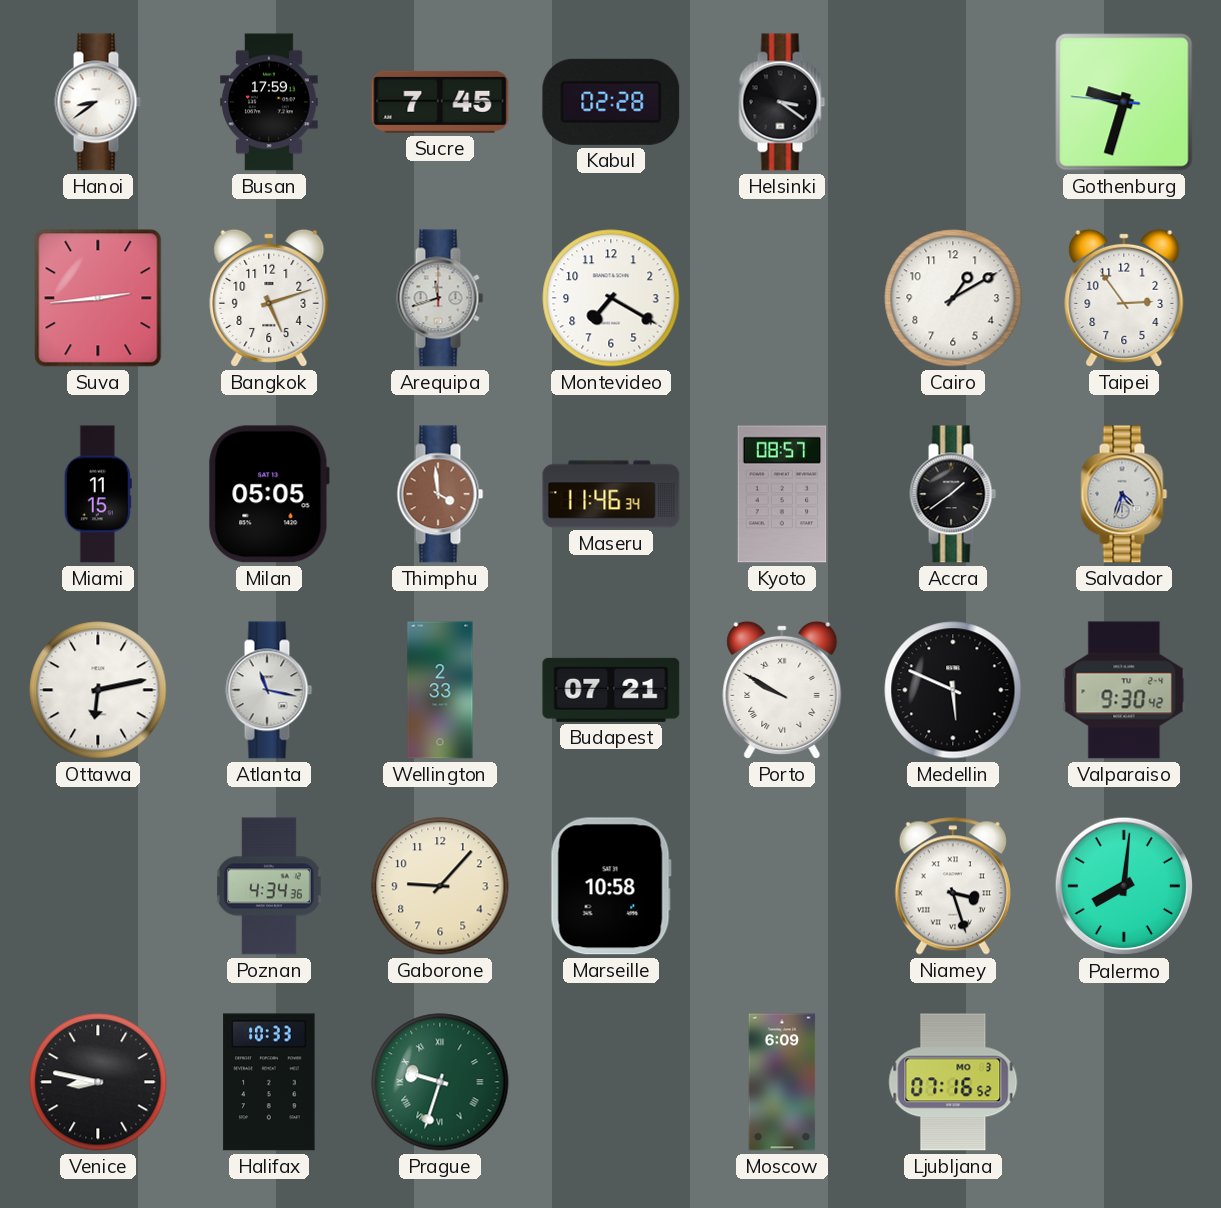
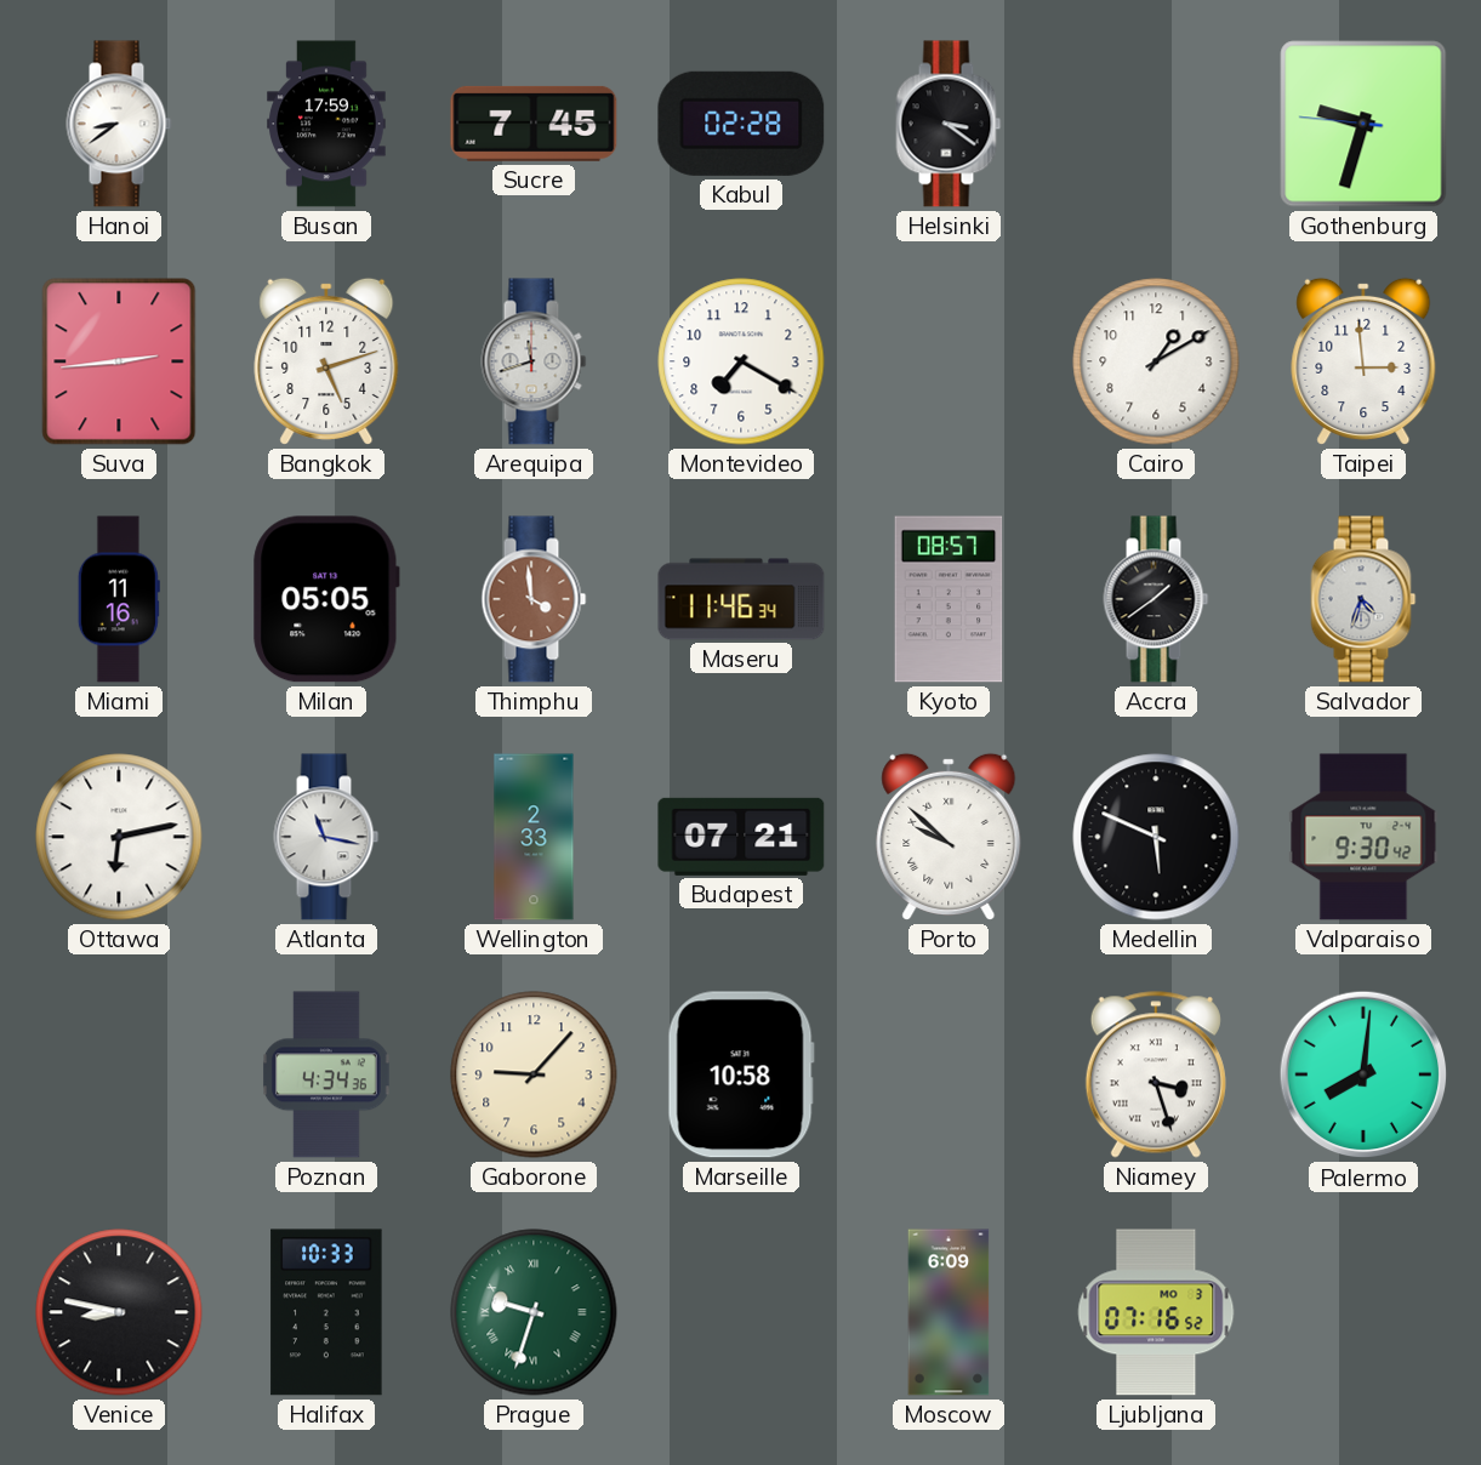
Taipei: 2:54 -> 2:59 (1363, 361)
Miami: 11:15 -> 11:16 (119, 599)
Porto: 9:50 -> 9:52 (949, 837)
